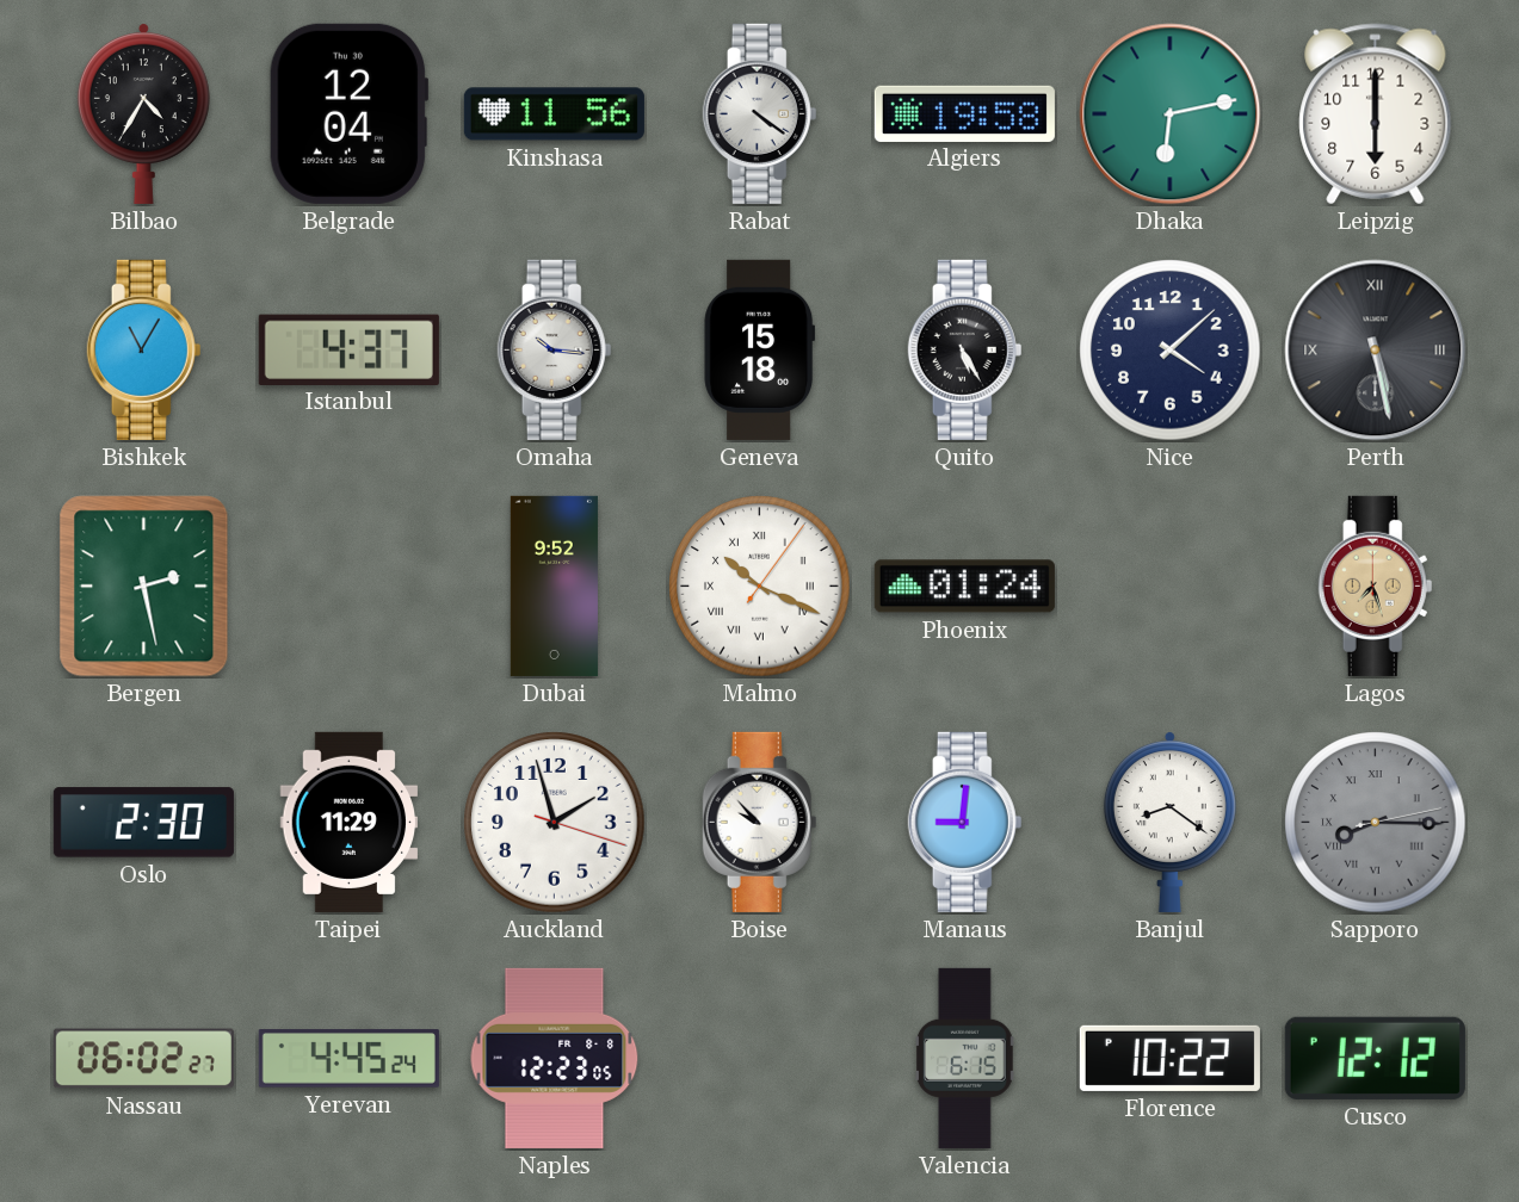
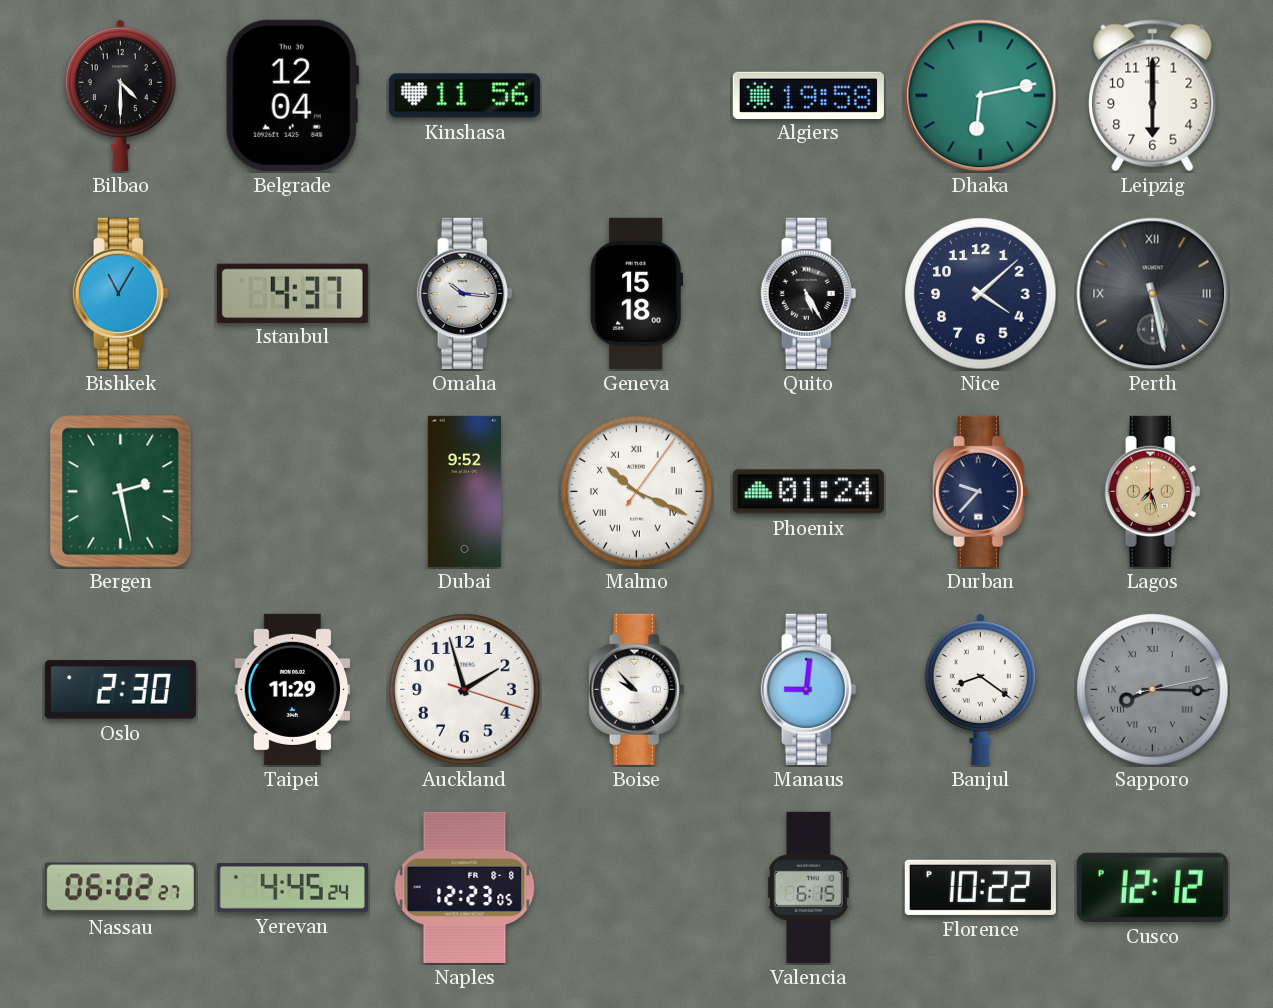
Bilbao: 4:35 -> 4:30 (120, 96)
Rabat: 4:21 -> none (760, 113)
Durban: none -> 9:37 (981, 491)
